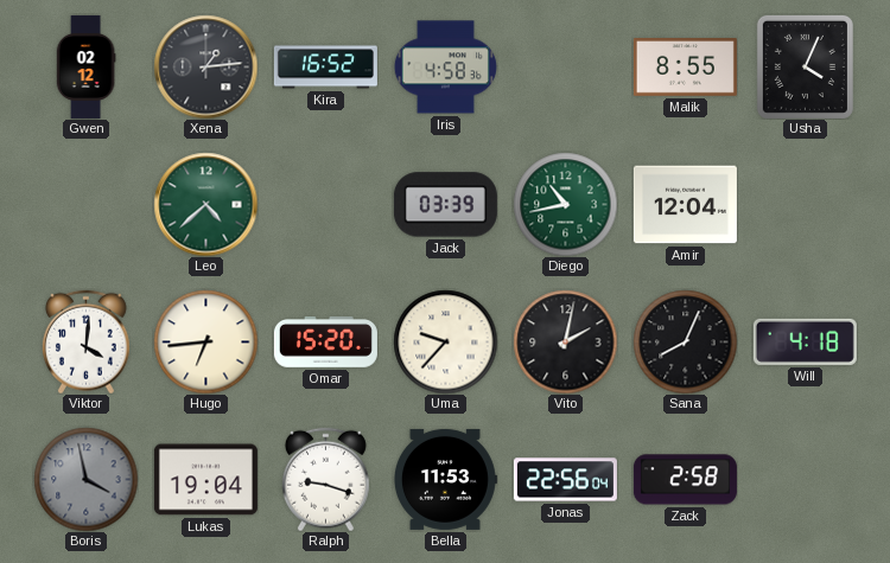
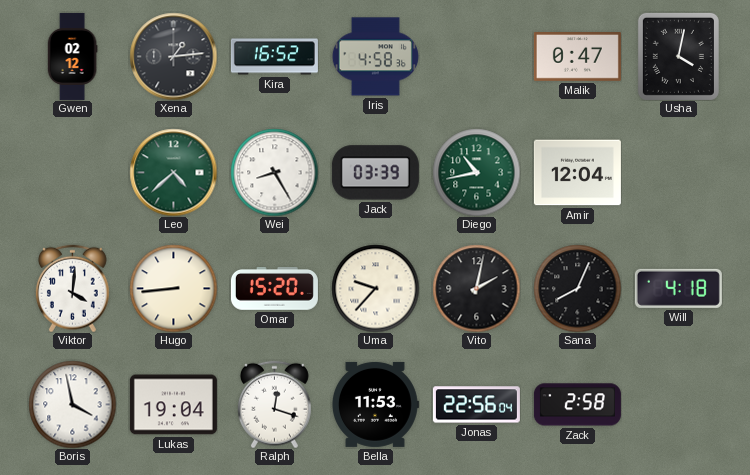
Malik: 8:55 -> 0:47 (577, 57)
Usha: 4:04 -> 4:02 (678, 56)
Wei: none -> 8:25 (274, 172)
Hugo: 6:44 -> 8:44 (173, 288)
Boris dial: grey -> white (72, 404)
Ralph: 9:18 -> 12:18 (274, 404)
